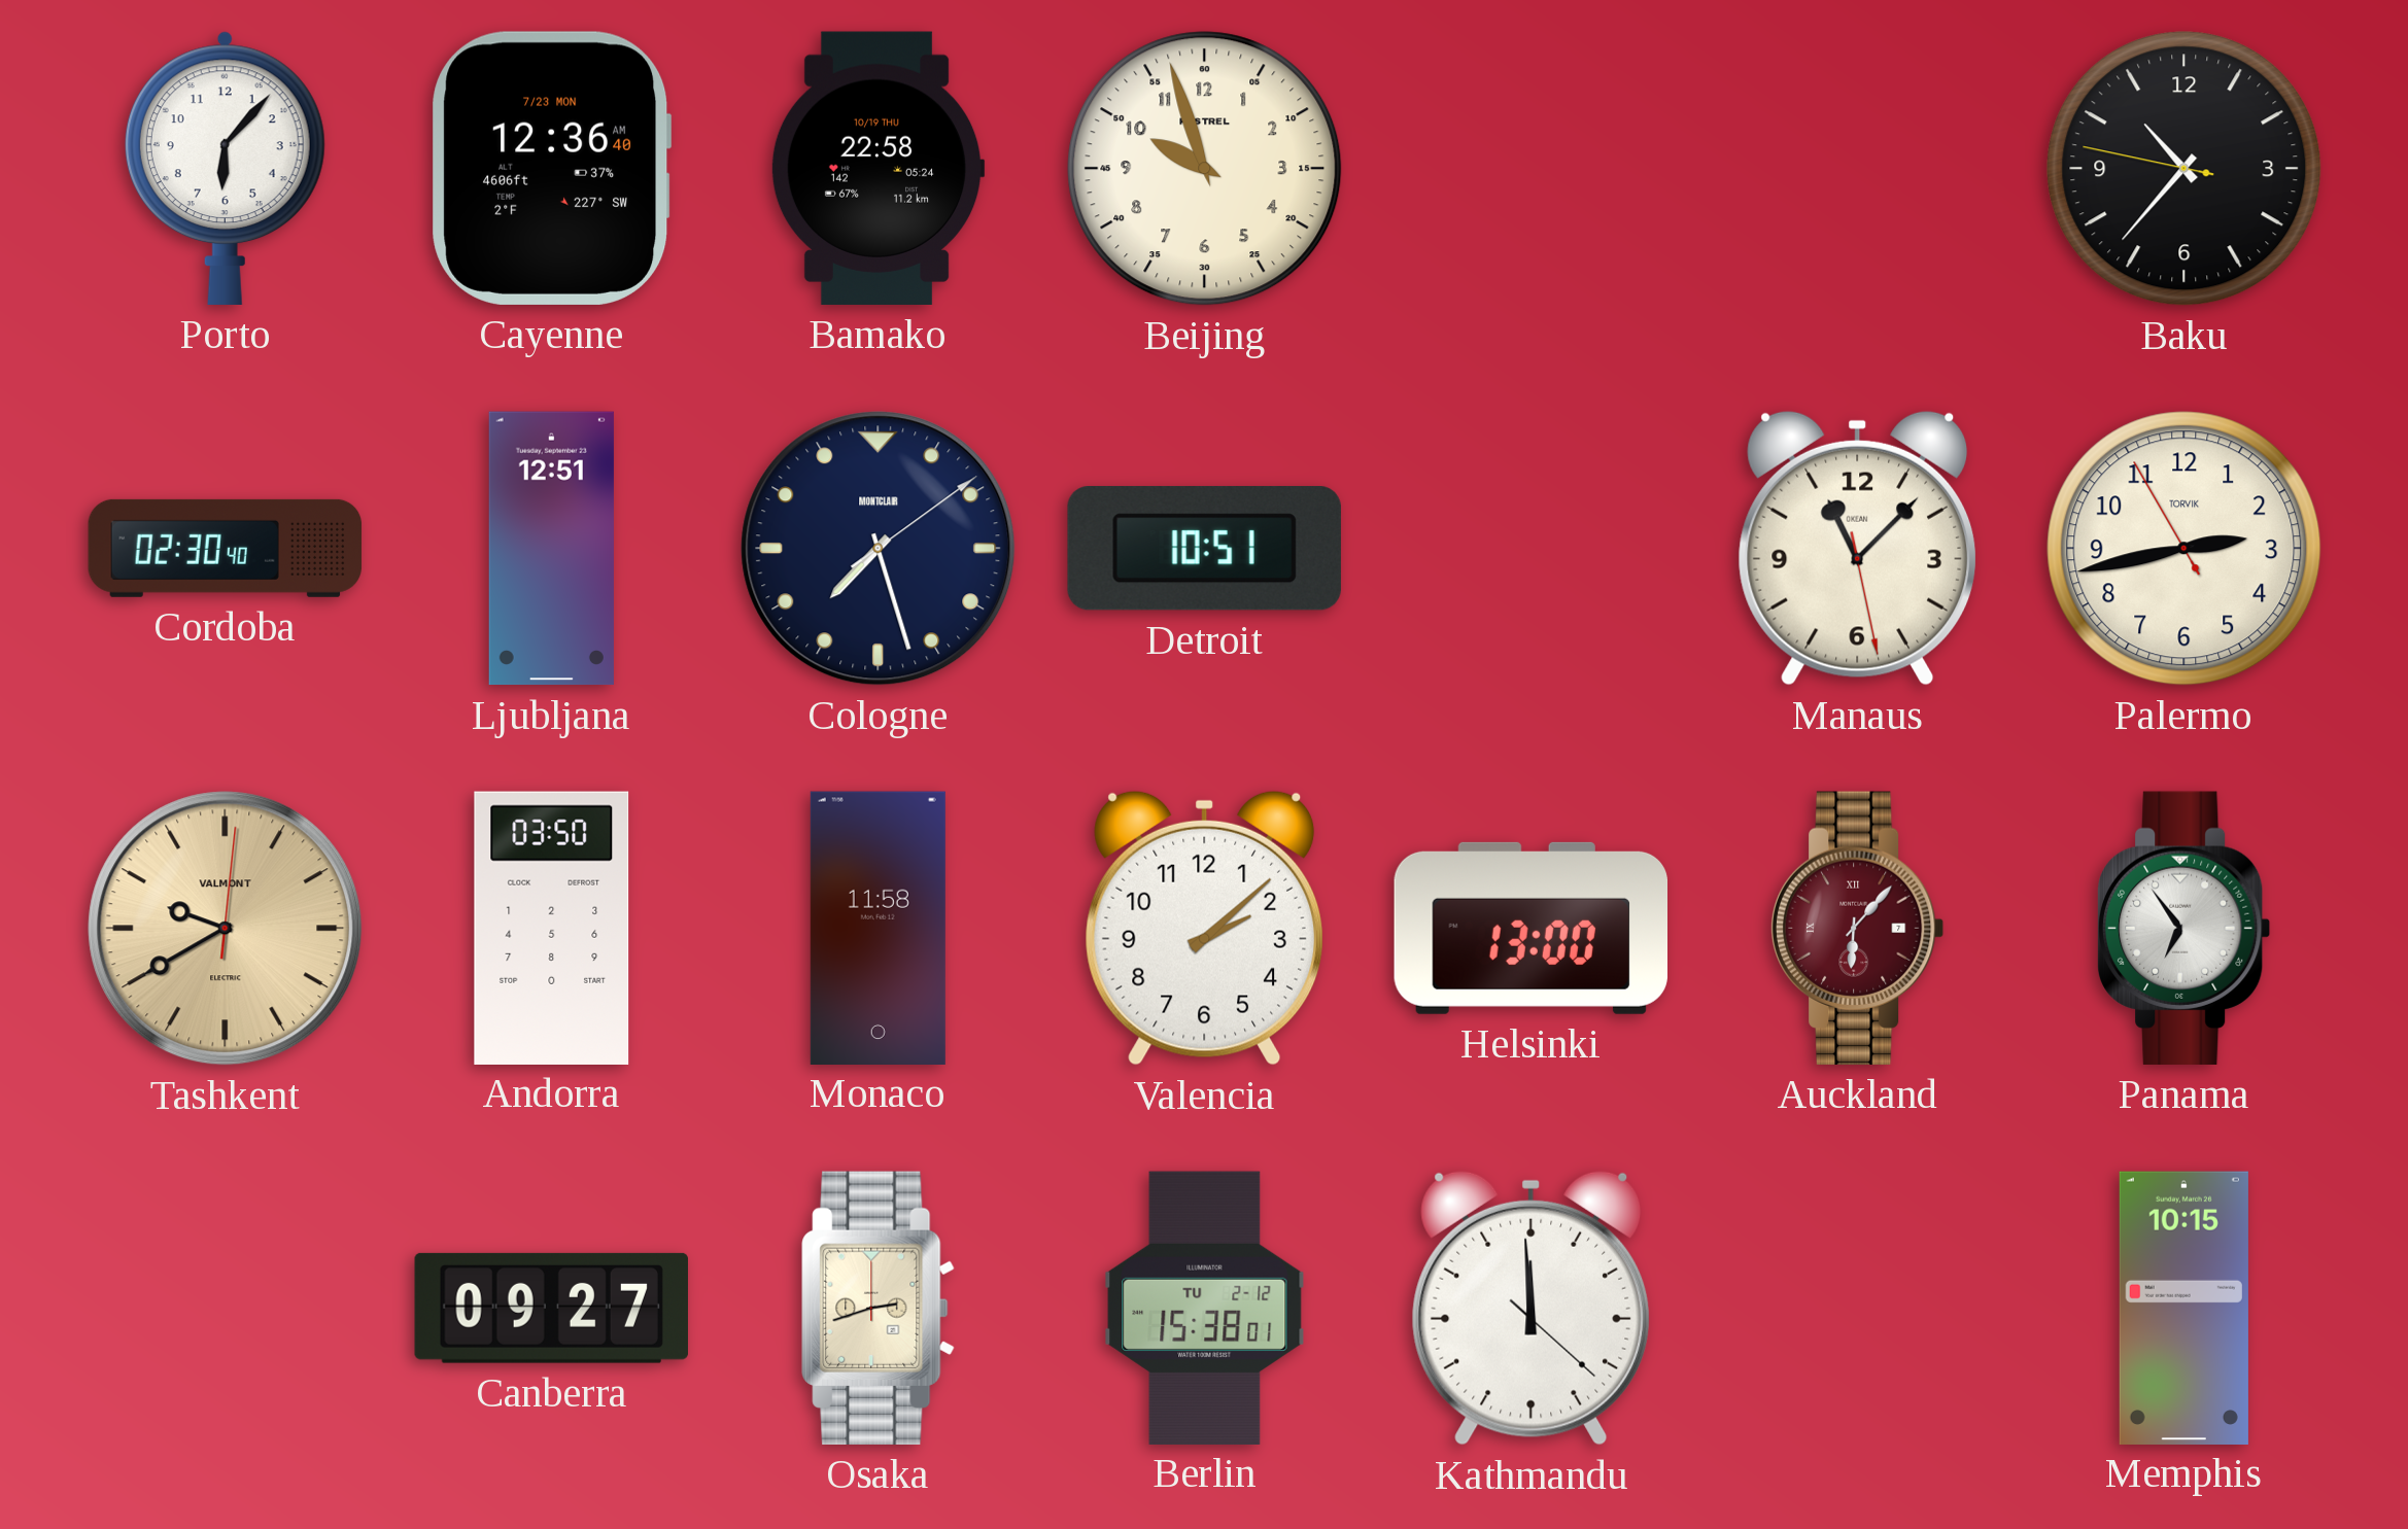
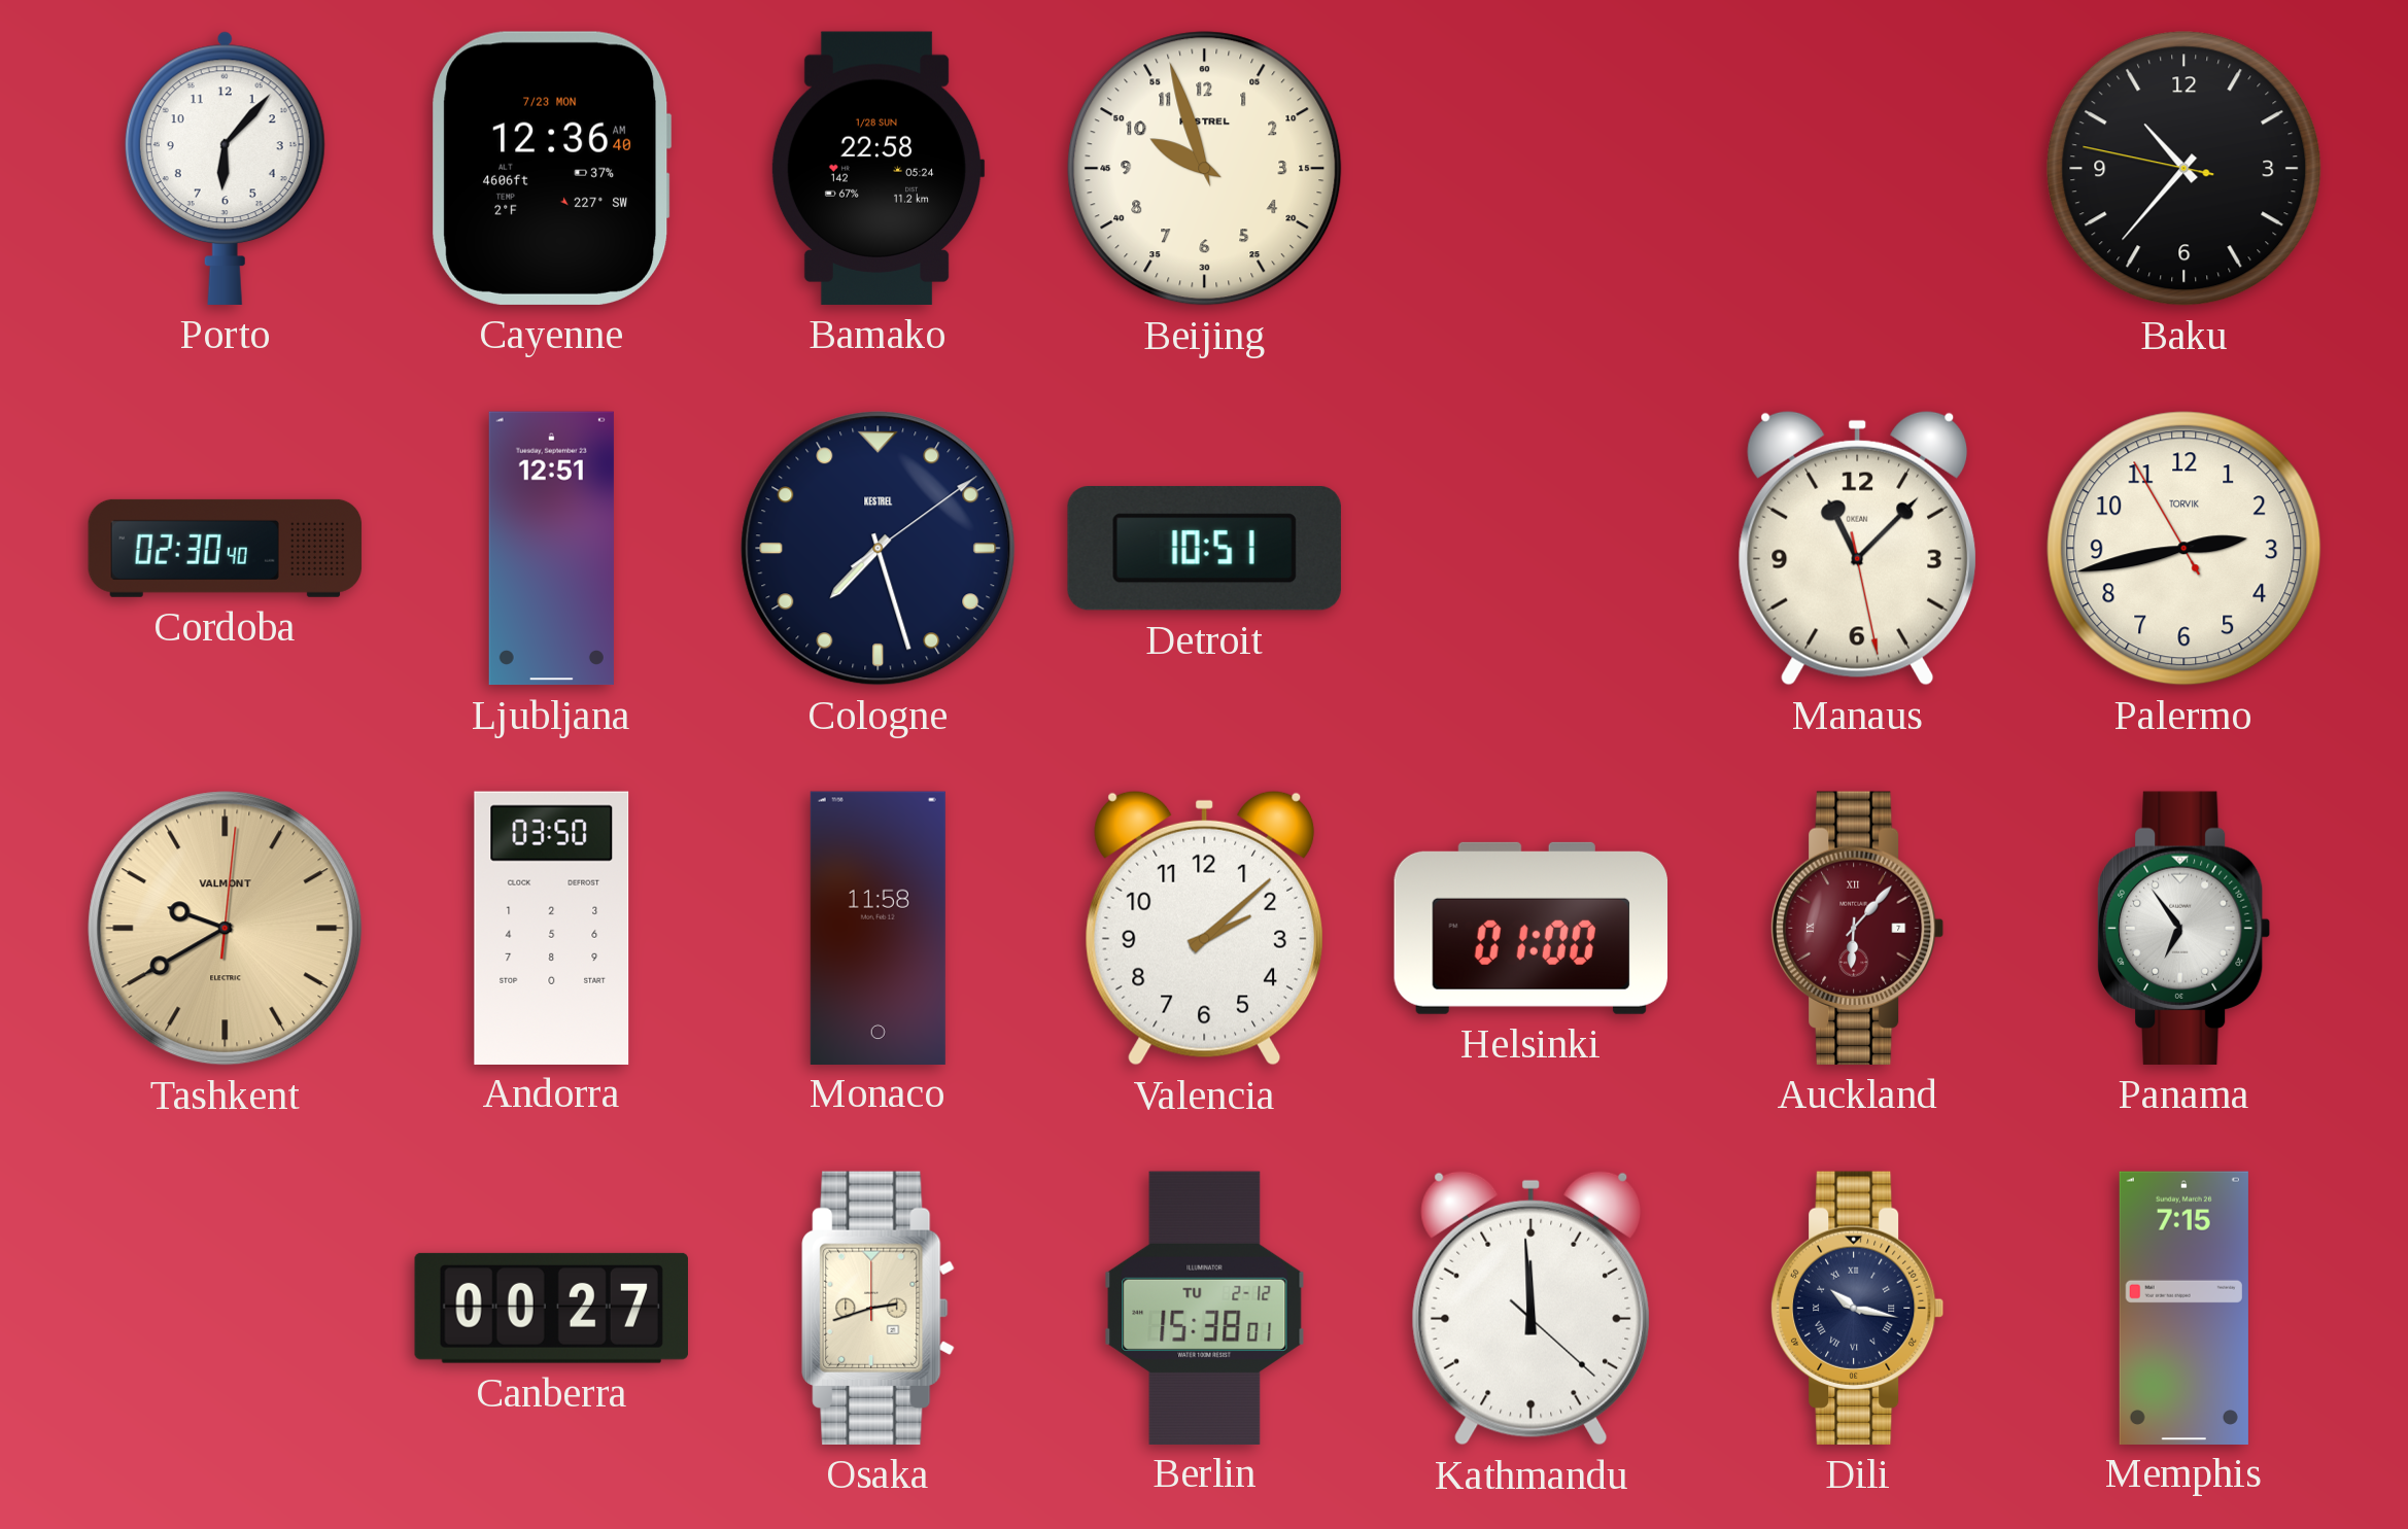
Bamako date: 10/19 THU -> 1/28 SUN (878, 168)
Cologne brand: MONTCLAIR -> KESTREL (879, 549)
Helsinki: 13:00 -> 01:00 (1530, 928)
Canberra: 09:27 -> 00:27 (551, 1308)
Dili: none -> 10:17 (1857, 1308)
Memphis: 10:15 -> 7:15 (2183, 1308)
